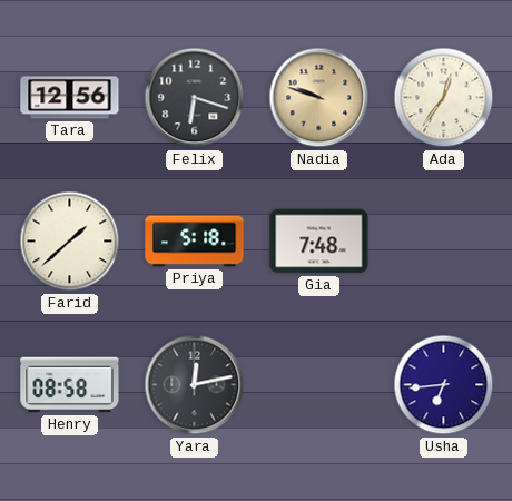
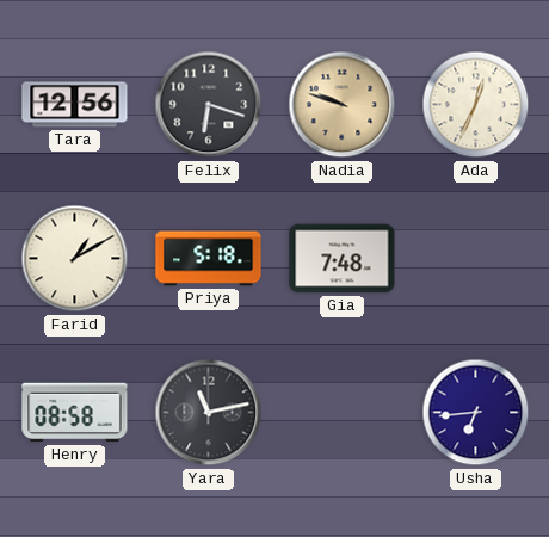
Ada: 12:36 -> 12:34 (476, 105)
Farid: 1:38 -> 1:10 (75, 259)
Yara: 12:13 -> 11:13 (209, 413)
